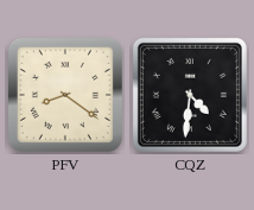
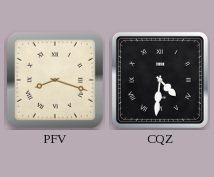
PFV: 8:21 -> 8:18 (55, 80)
